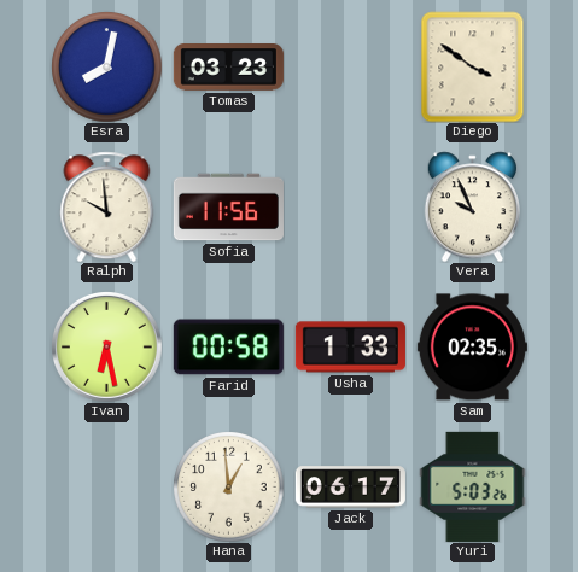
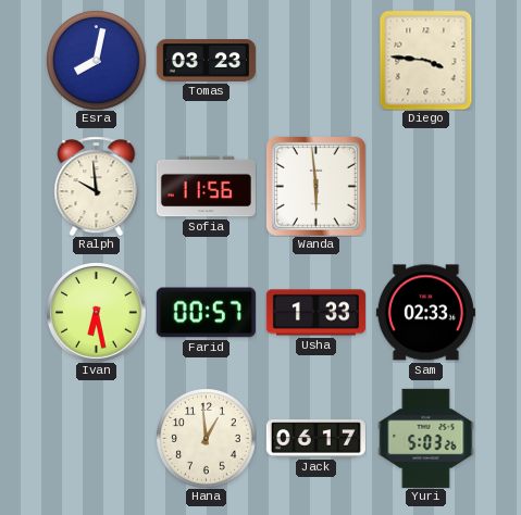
Diego: 3:51 -> 3:46 (426, 60)
Wanda: none -> 5:59 (315, 186)
Vera: 9:56 -> none (472, 206)
Farid: 00:58 -> 00:57 (206, 313)
Sam: 02:35 -> 02:33 (425, 313)
